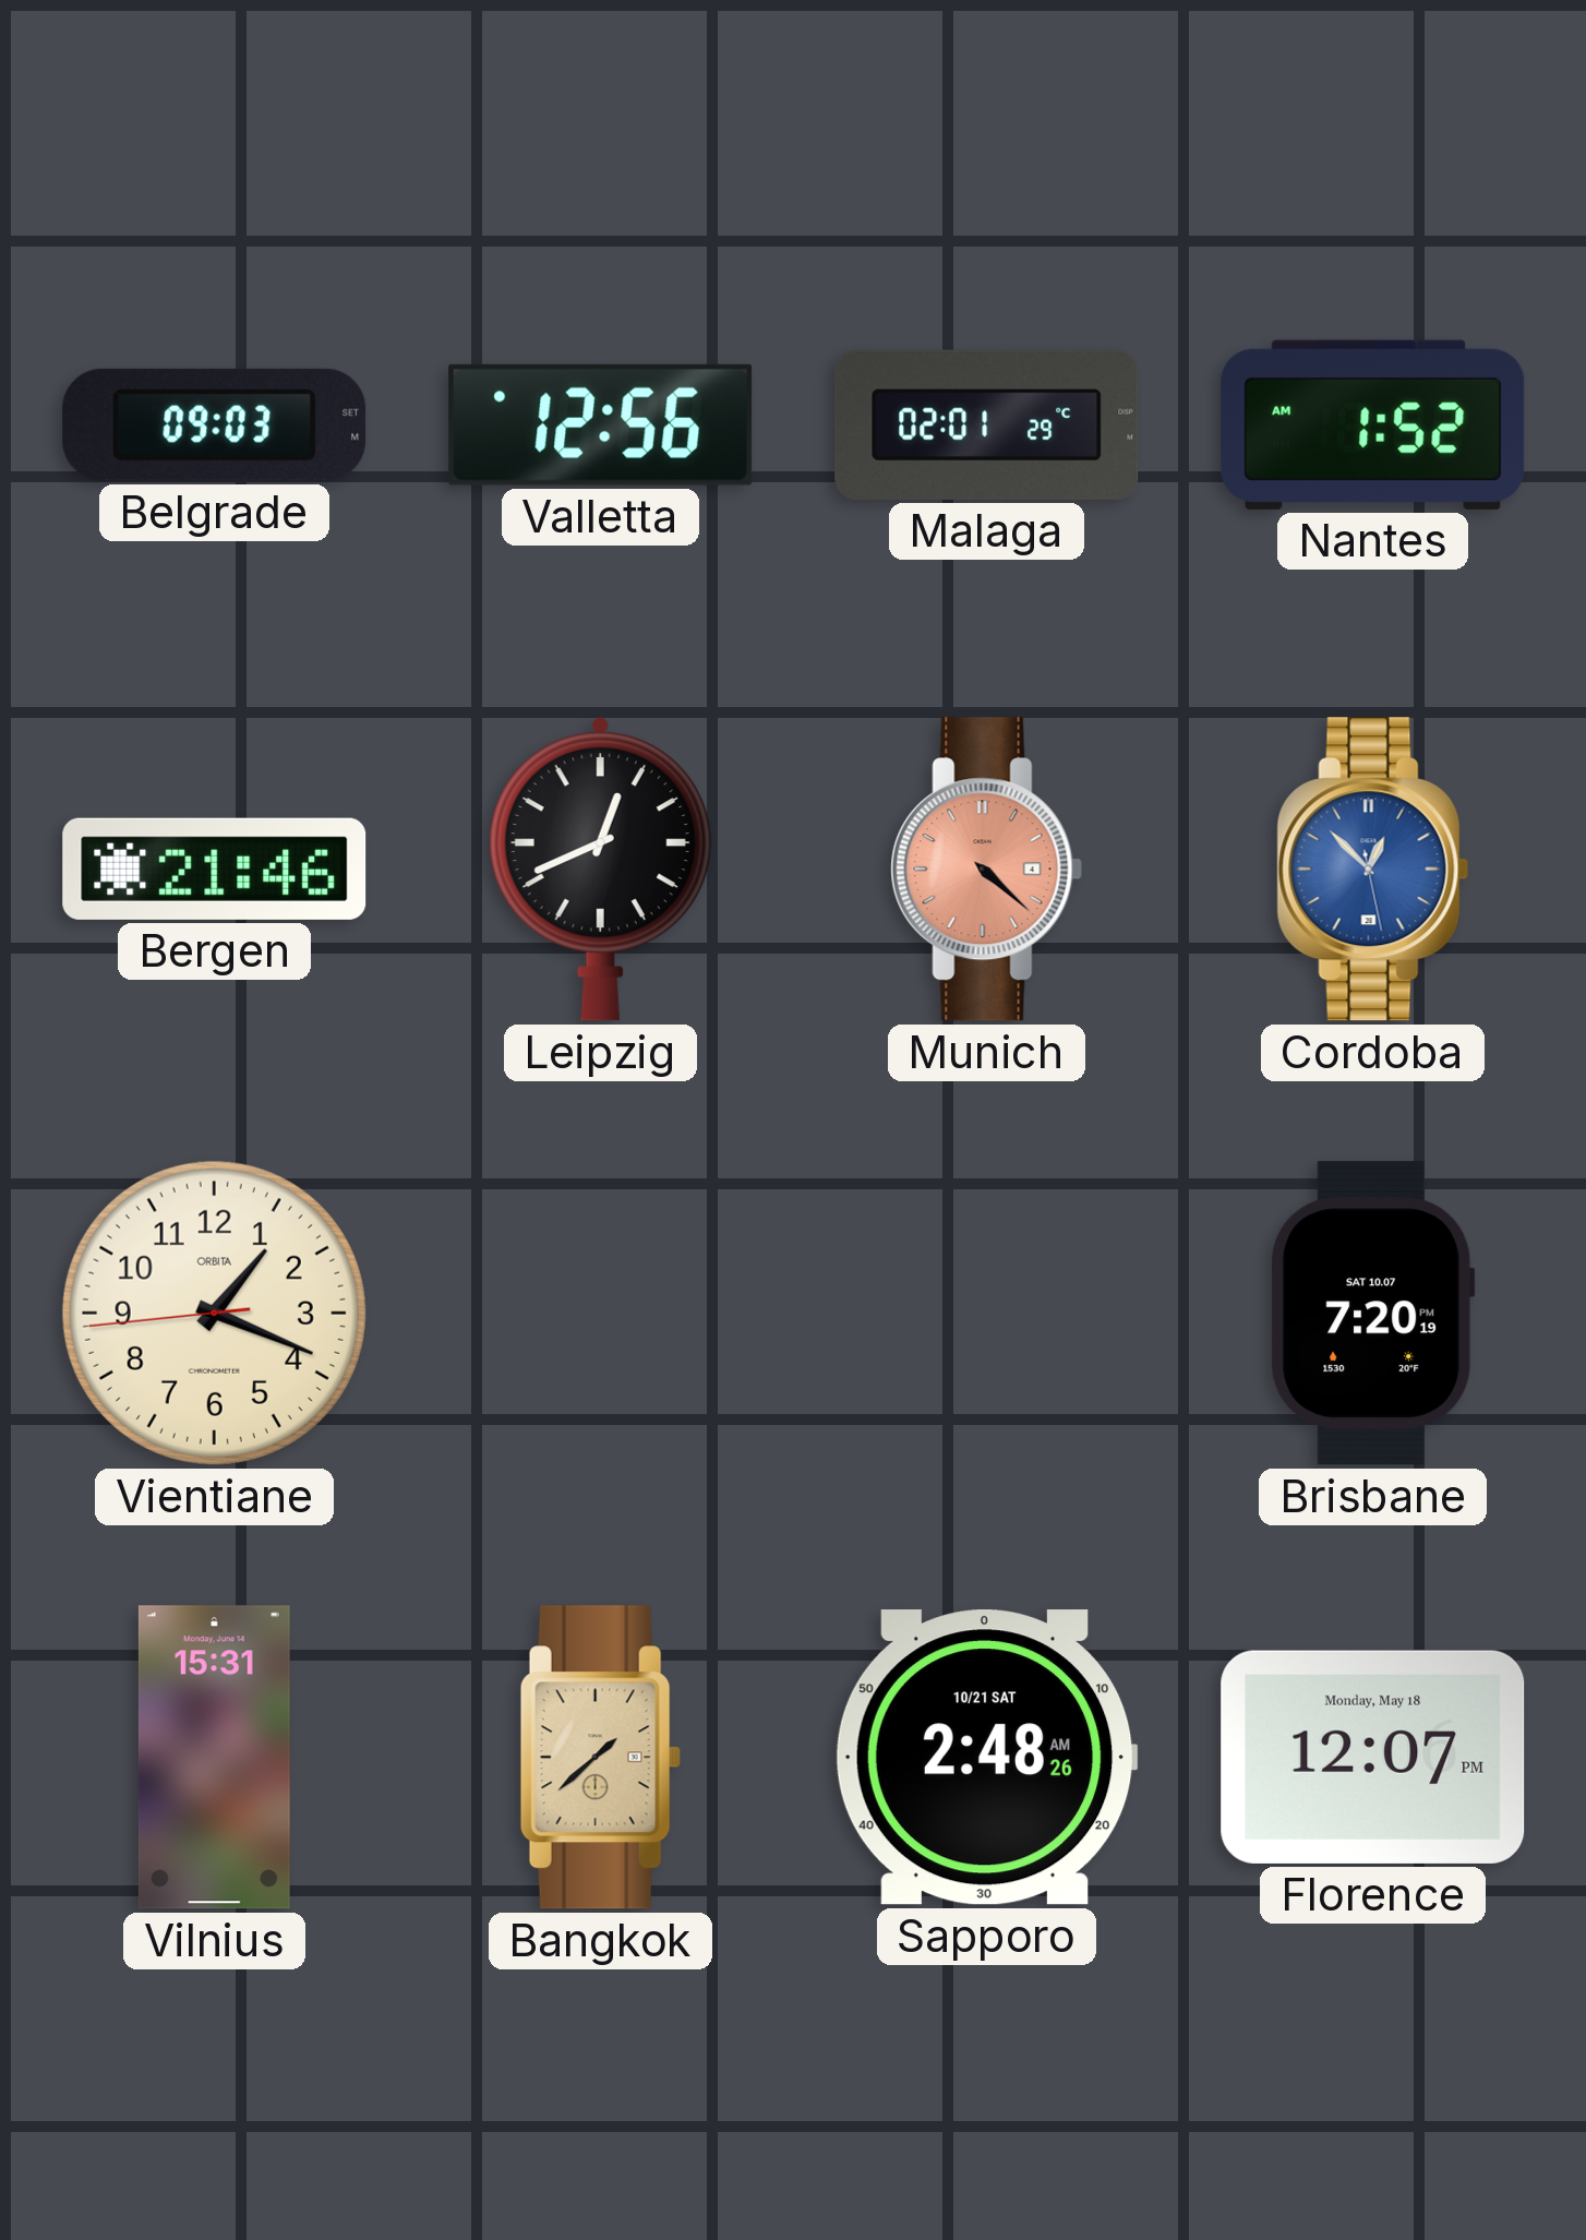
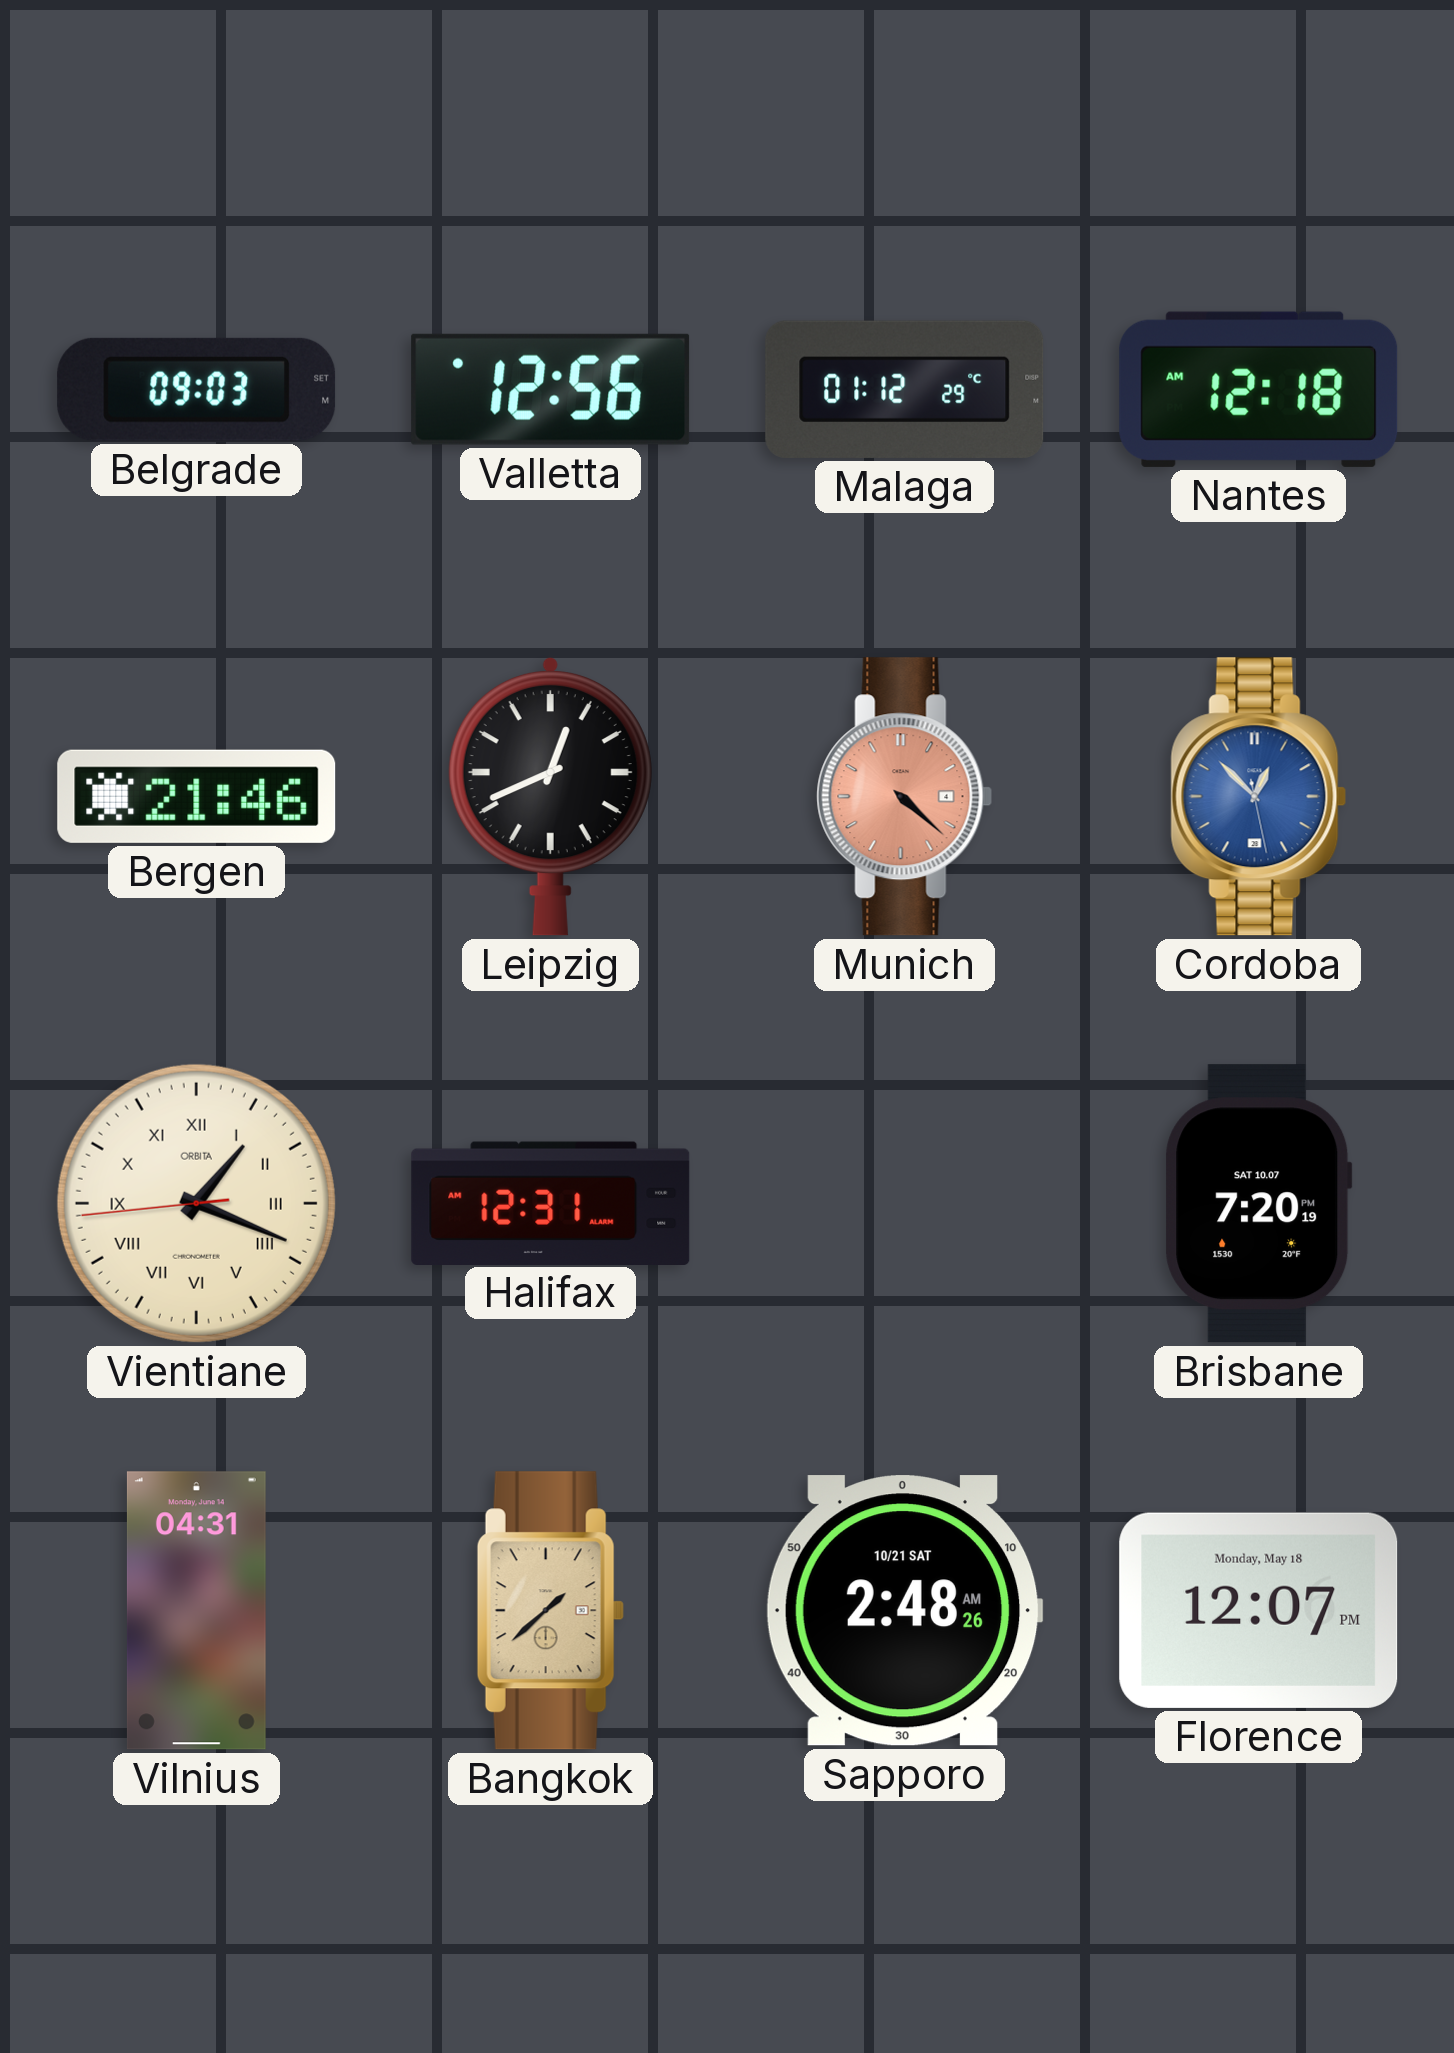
Malaga: 02:01 -> 01:12 (905, 389)
Nantes: 1:52 -> 12:18 (1259, 389)
Vientiane numerals: Arabic -> Roman (196, 1203)
Halifax: none -> 12:31 (551, 1203)
Vilnius: 15:31 -> 04:31 (196, 1611)
